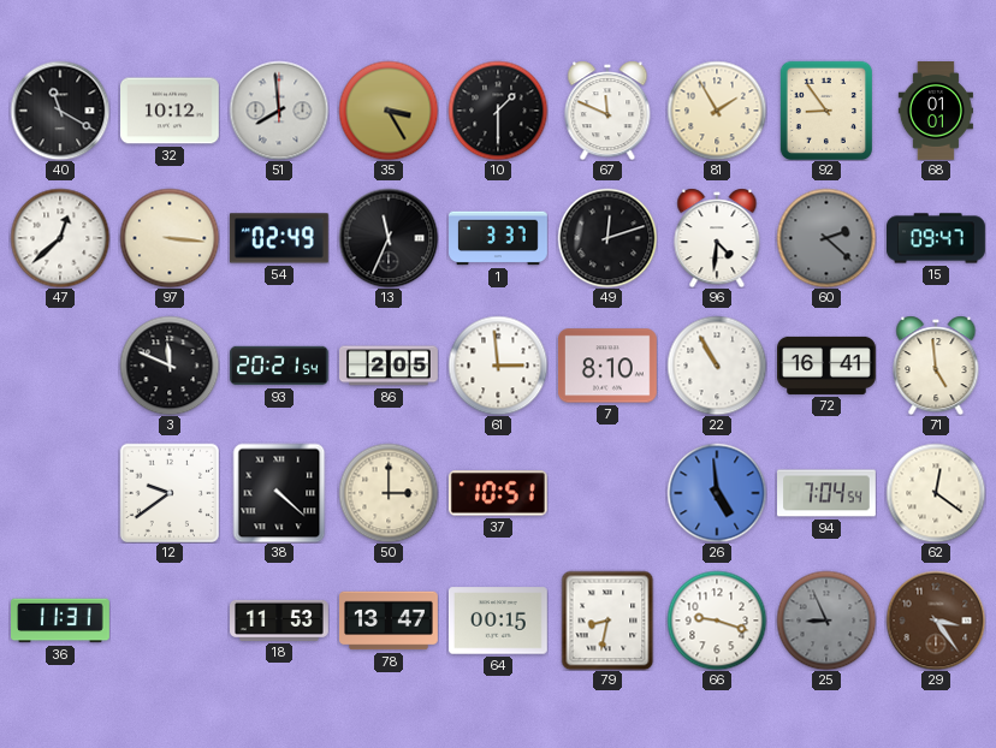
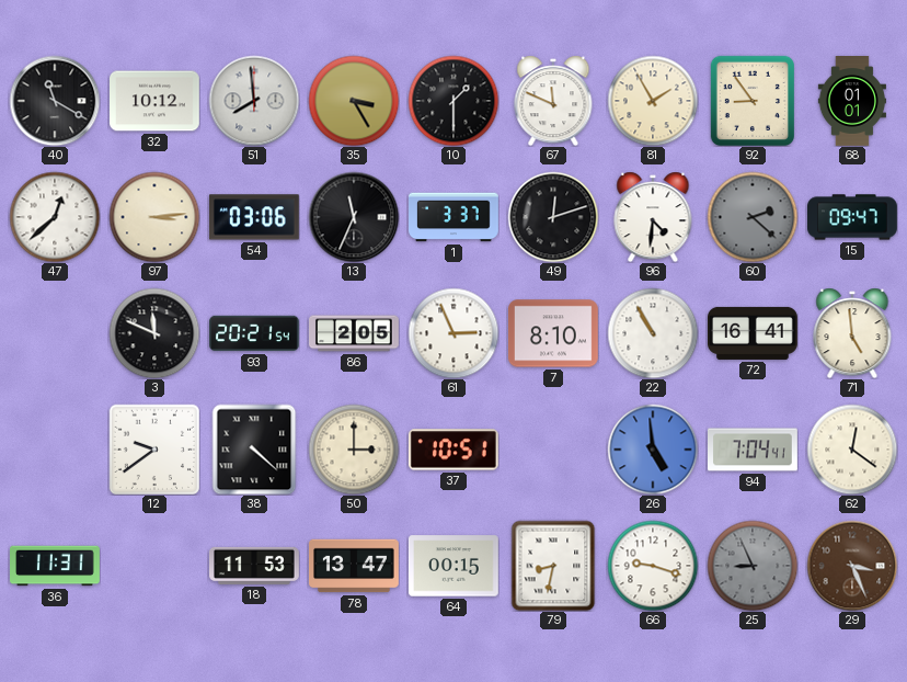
97: 3:16 -> 3:14 (154, 217)
54: 02:49 -> 03:06 (254, 217)
61: 2:59 -> 2:56 (453, 333)
94: 7:04:54 -> 7:04:41 (754, 450)
29: 3:24 -> 3:26 (852, 566)
